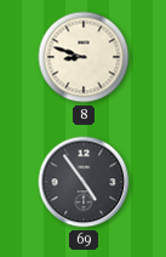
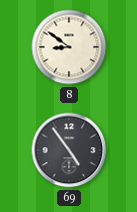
8: 8:48 -> 8:51 (69, 47)
